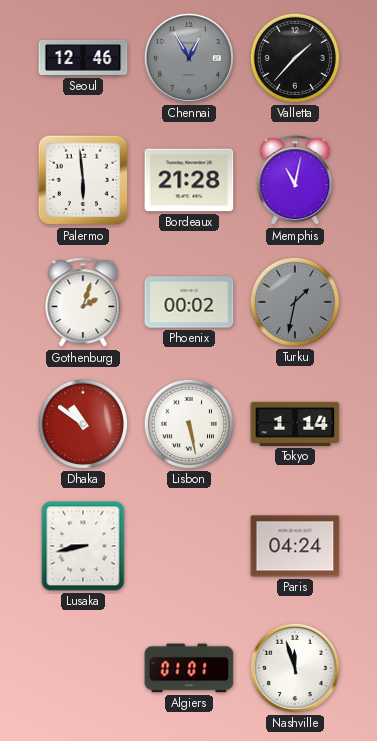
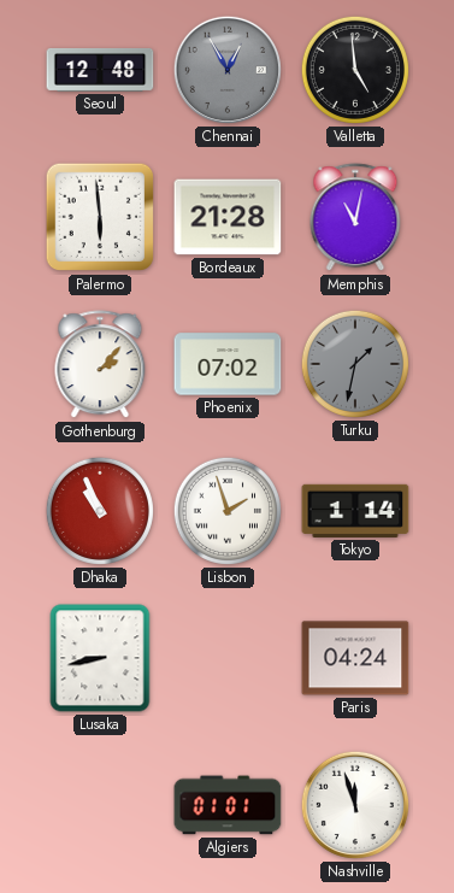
Seoul: 12:46 -> 12:48 (100, 70)
Valletta: 1:37 -> 4:59 (355, 70)
Gothenburg: 2:03 -> 2:07 (100, 365)
Phoenix: 00:02 -> 07:02 (228, 364)
Dhaka: 10:51 -> 10:56 (100, 511)
Lisbon: 5:28 -> 1:57 (228, 511)
